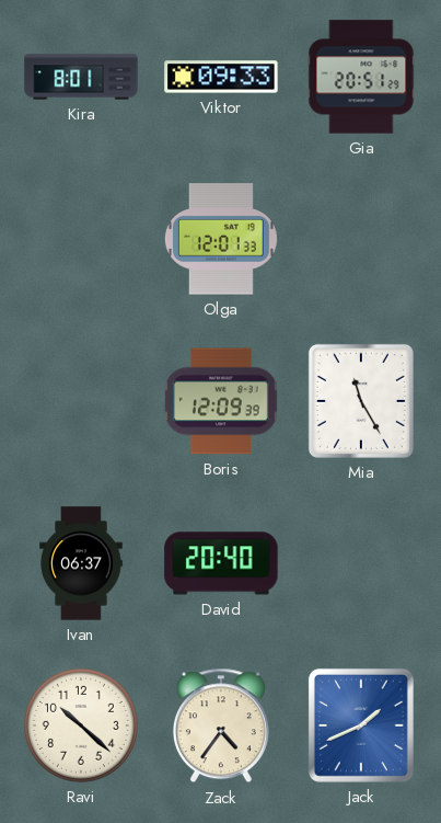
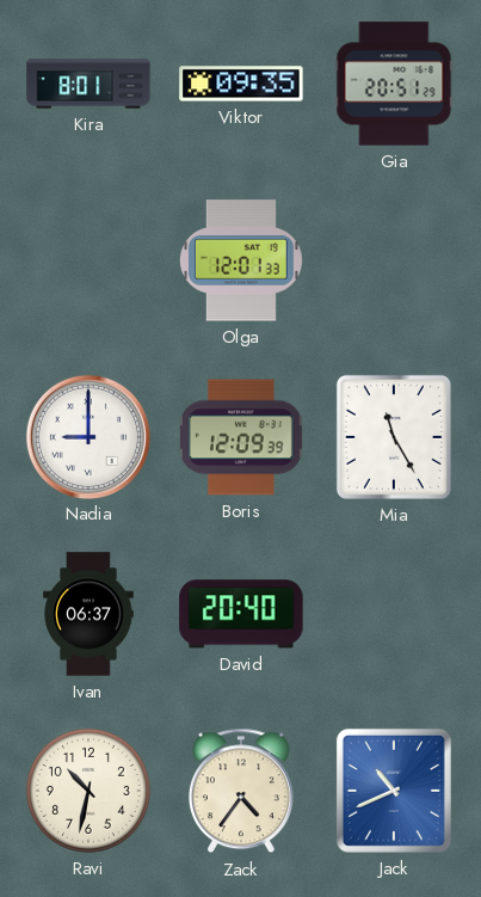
Viktor: 09:33 -> 09:35 (241, 84)
Nadia: none -> 9:00 (87, 436)
Ravi: 10:22 -> 10:32 (88, 791)
Jack: 1:41 -> 10:41 (394, 791)
